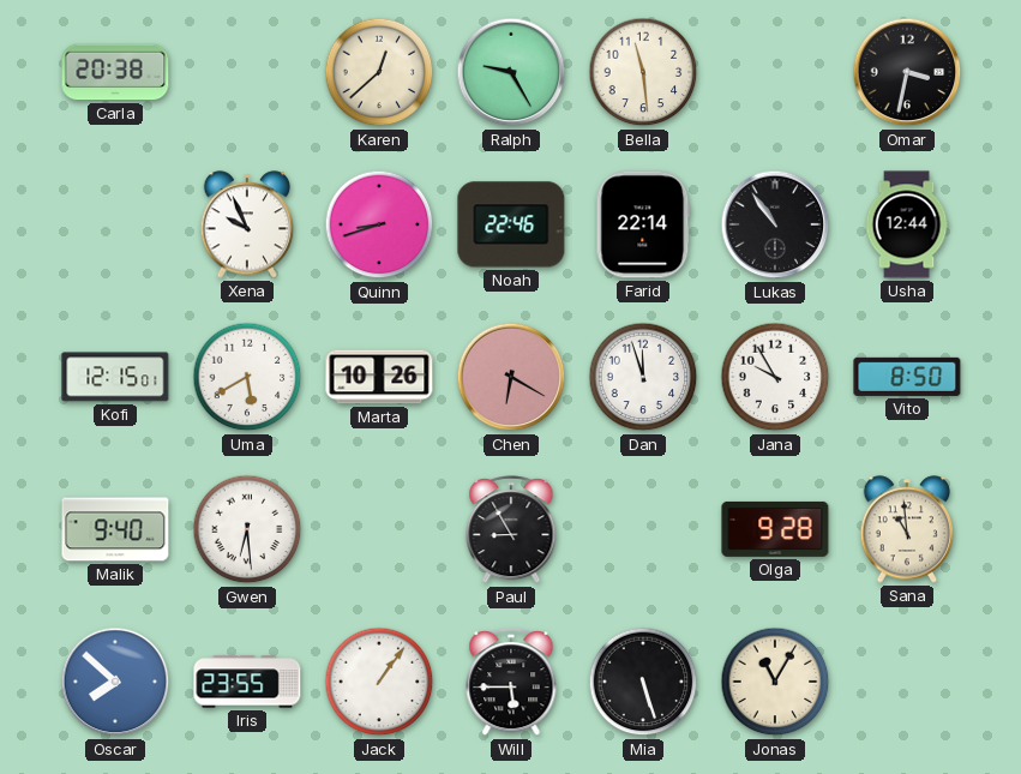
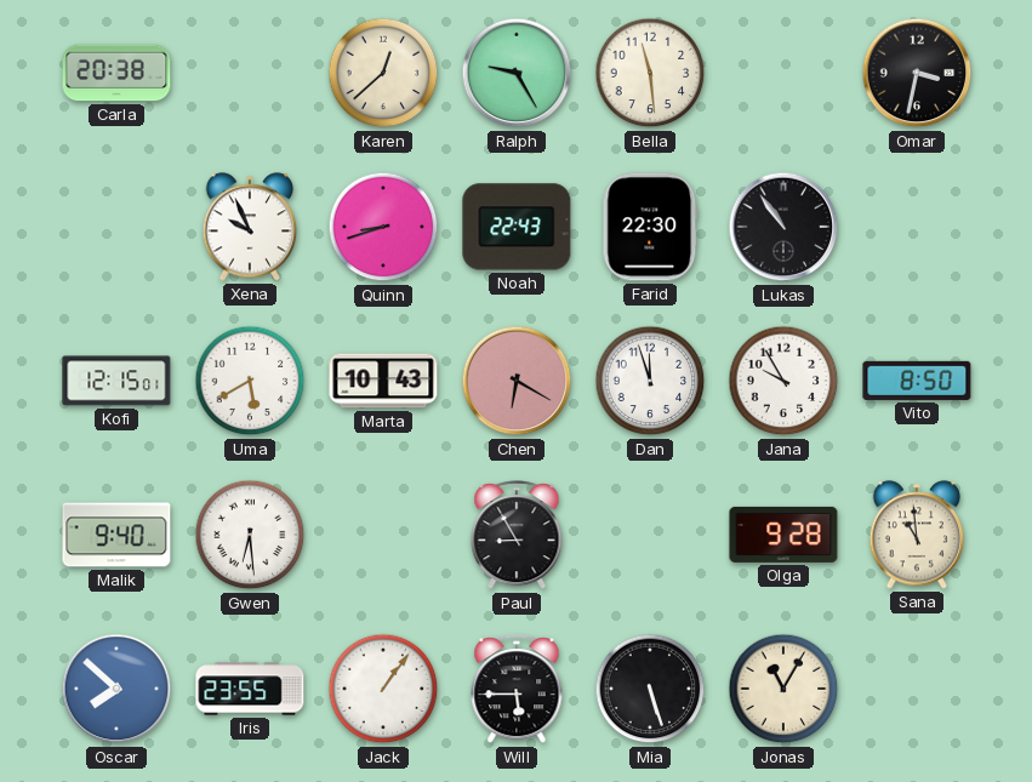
Noah: 22:46 -> 22:43 (517, 227)
Farid: 22:14 -> 22:30 (650, 227)
Usha: 12:44 -> none (907, 224)
Marta: 10:26 -> 10:43 (383, 381)
